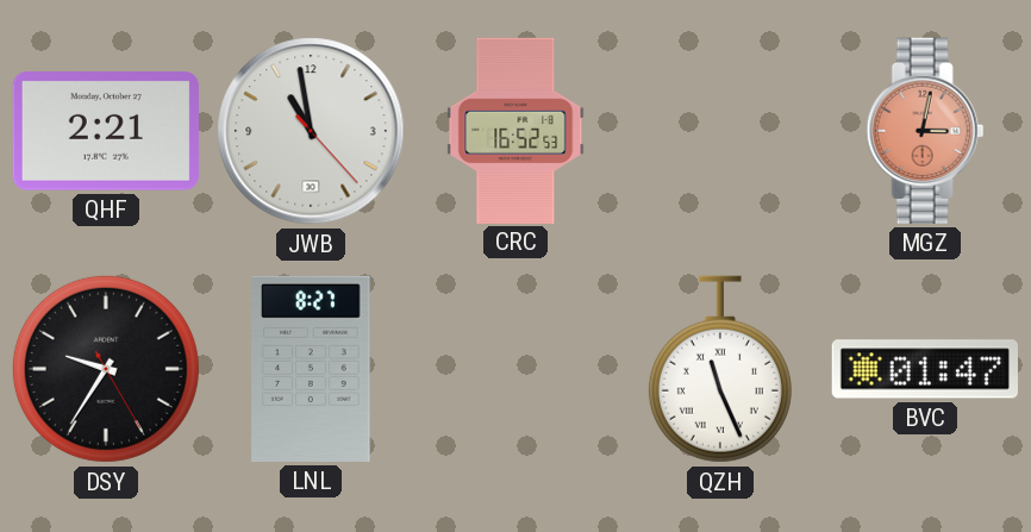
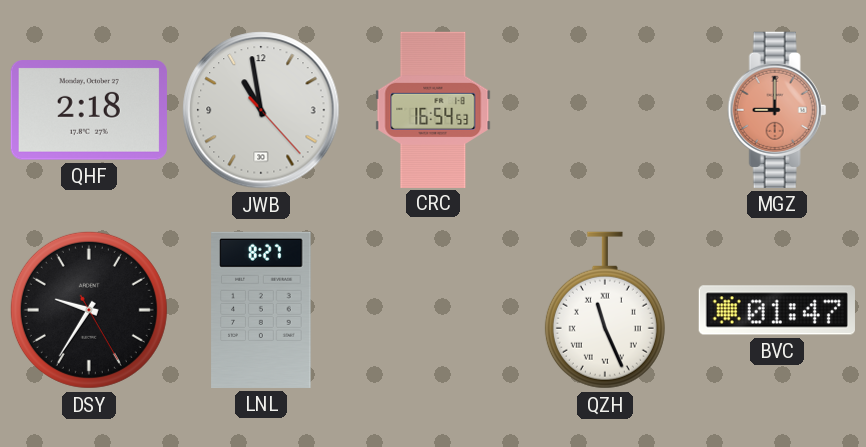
QHF: 2:21 -> 2:18 (89, 110)
CRC: 16:52 -> 16:54 (433, 109)
MGZ: 3:02 -> 9:00 (777, 110)
